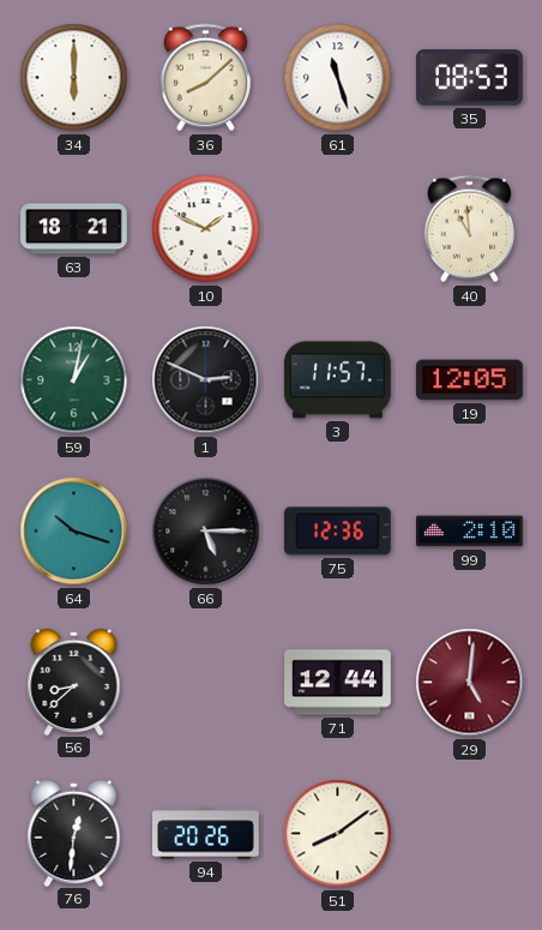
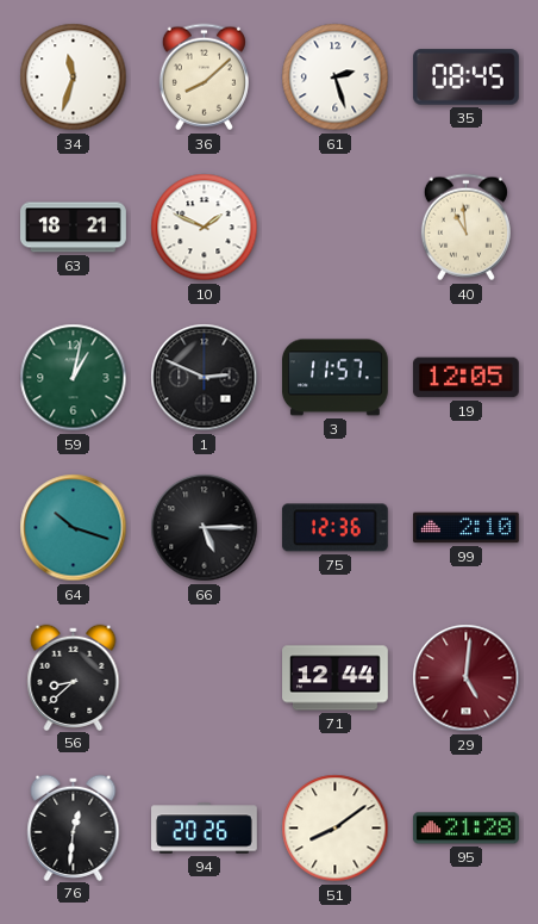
34: 6:00 -> 11:33 (74, 77)
61: 11:27 -> 2:27 (336, 77)
35: 08:53 -> 08:45 (467, 77)
95: none -> 21:28 (465, 829)
